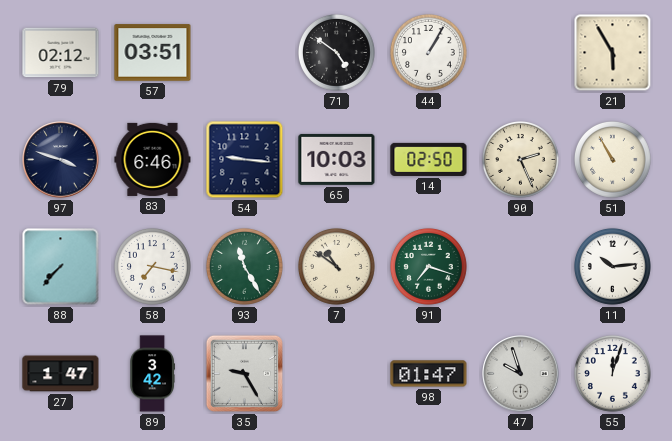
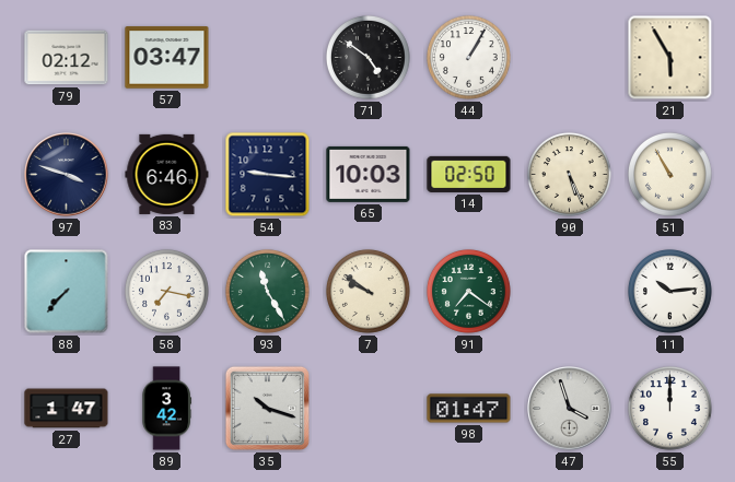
57: 03:51 -> 03:47 (167, 58)
90: 2:26 -> 5:26 (569, 175)
7: 10:51 -> 9:51 (367, 292)
91: 7:18 -> 7:21 (468, 292)
35: 9:25 -> 10:18 (267, 408)
47: 9:57 -> 3:57 (570, 409)
55: 12:03 -> 12:00 (669, 409)
